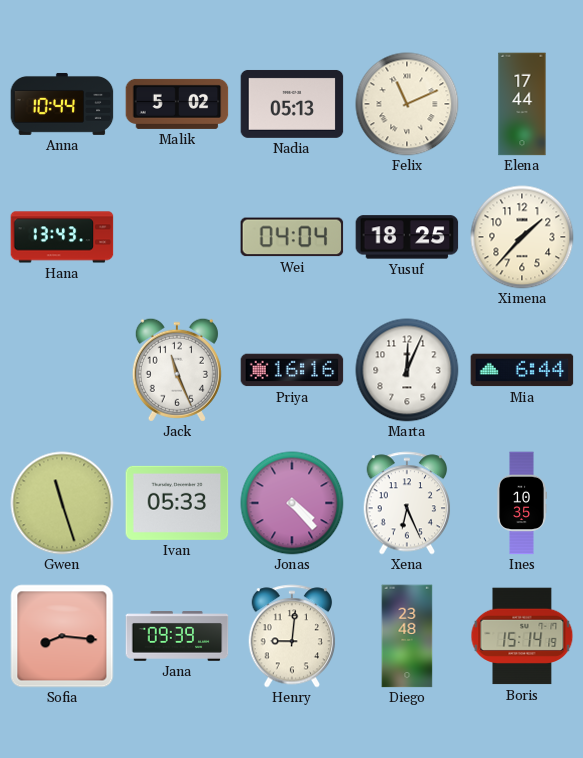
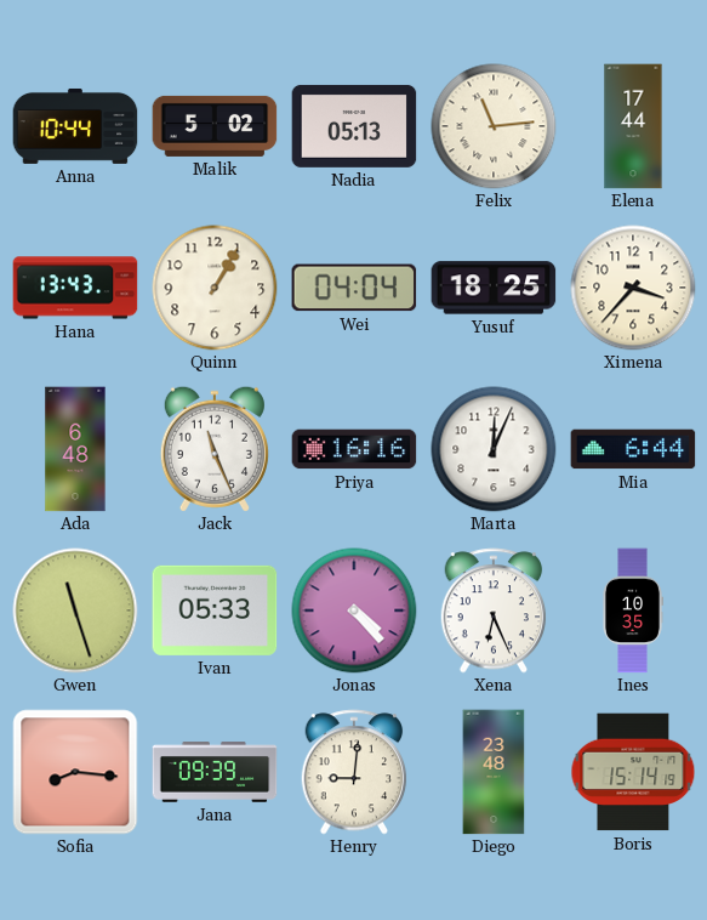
Felix: 11:11 -> 11:14 (494, 126)
Quinn: none -> 1:05 (215, 288)
Ximena: 1:37 -> 3:37 (633, 288)
Ada: none -> 6:48 (75, 449)
